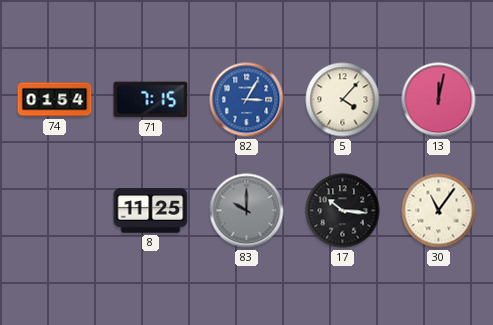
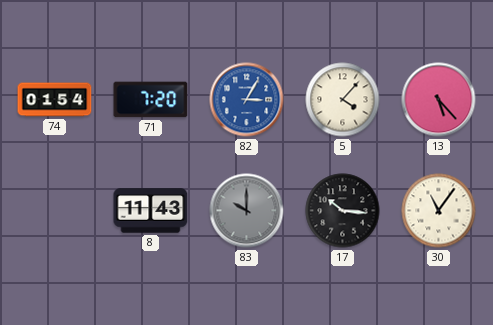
71: 7:15 -> 7:20 (151, 100)
13: 12:02 -> 5:23 (439, 100)
8: 11:25 -> 11:43 (151, 211)
